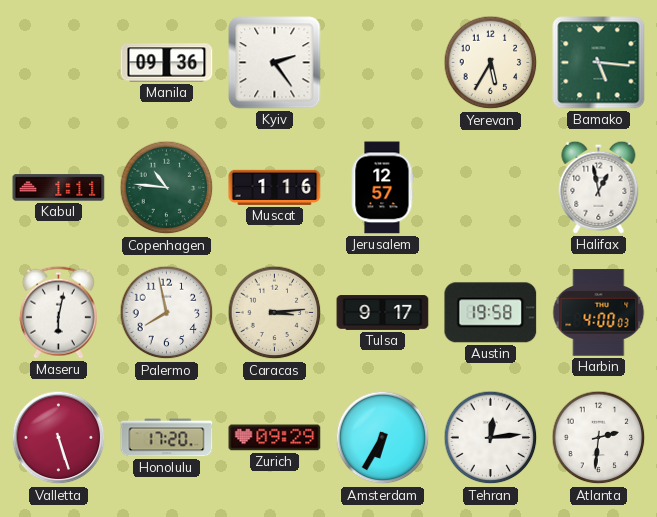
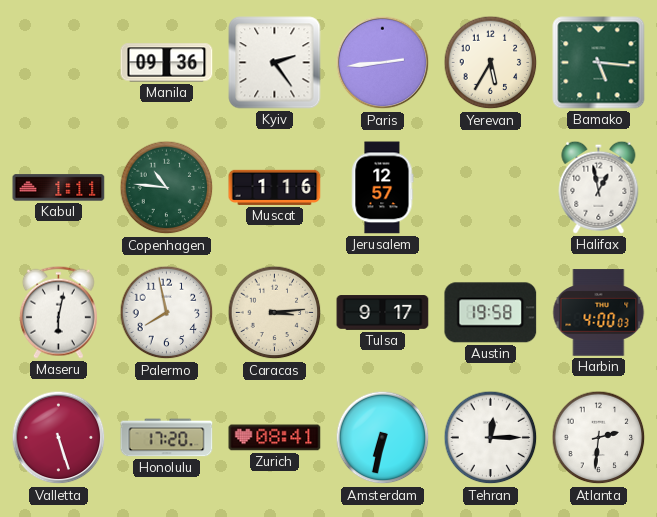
Paris: none -> 2:44 (383, 63)
Zurich: 09:29 -> 08:41 (275, 438)
Amsterdam: 6:35 -> 6:32 (383, 438)
Tehran: 12:14 -> 12:15 (491, 438)
